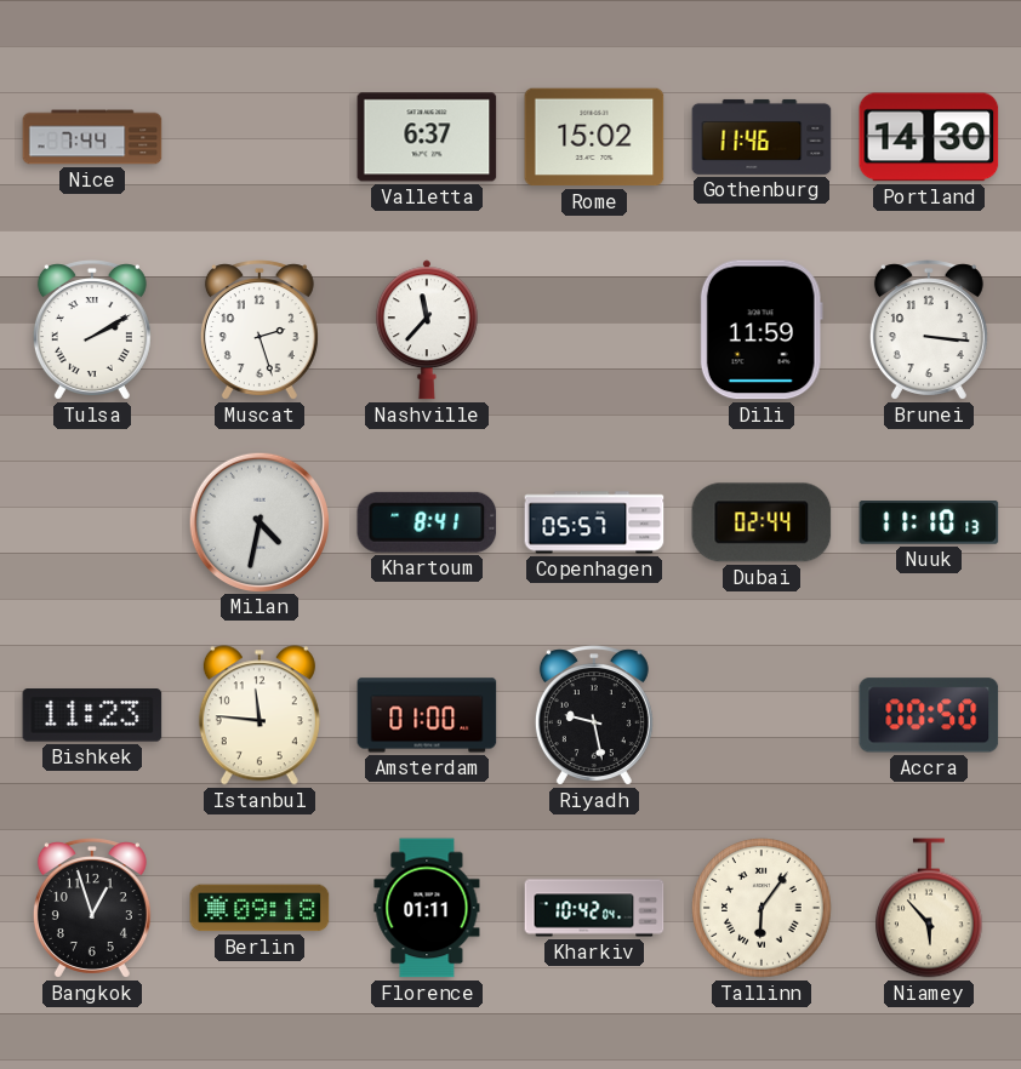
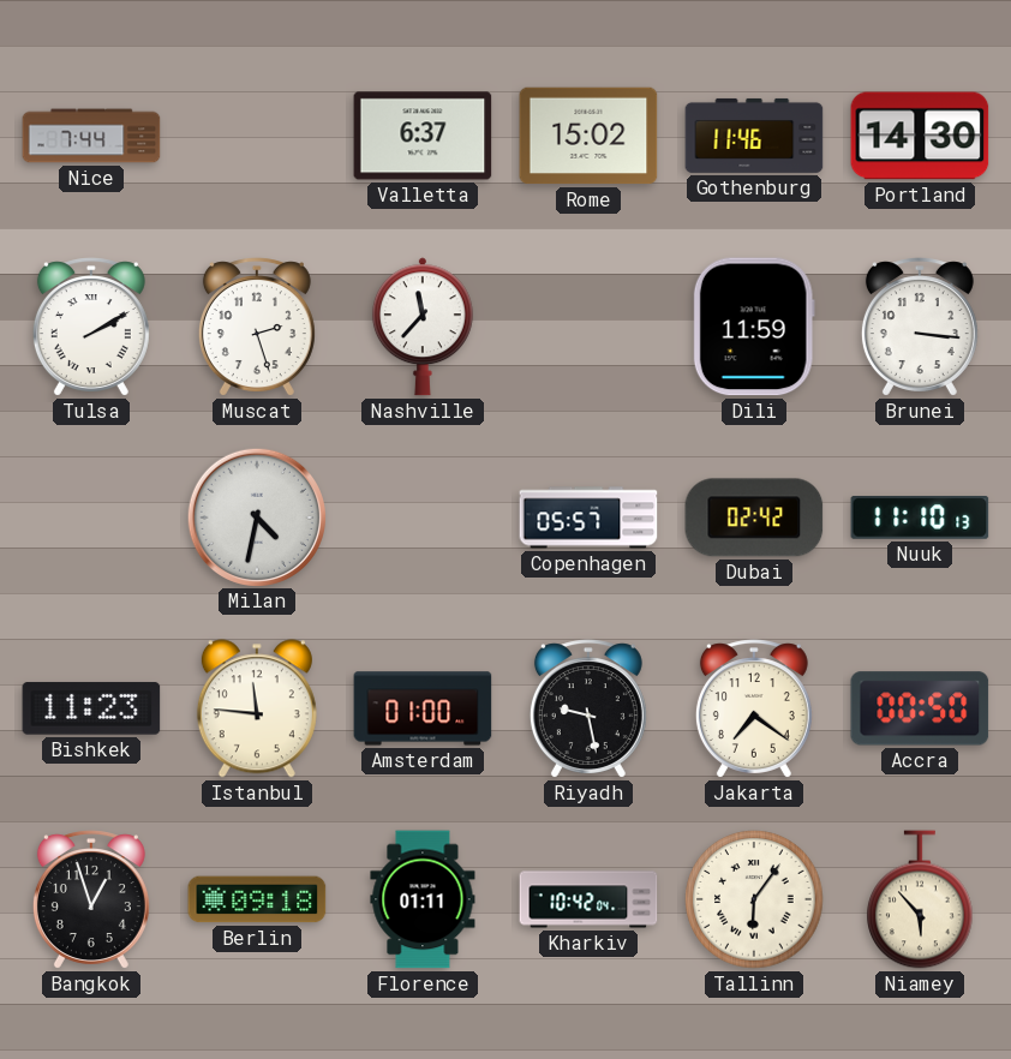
Khartoum: 8:41 -> none (427, 522)
Dubai: 02:44 -> 02:42 (754, 517)
Jakarta: none -> 7:21 (754, 708)
